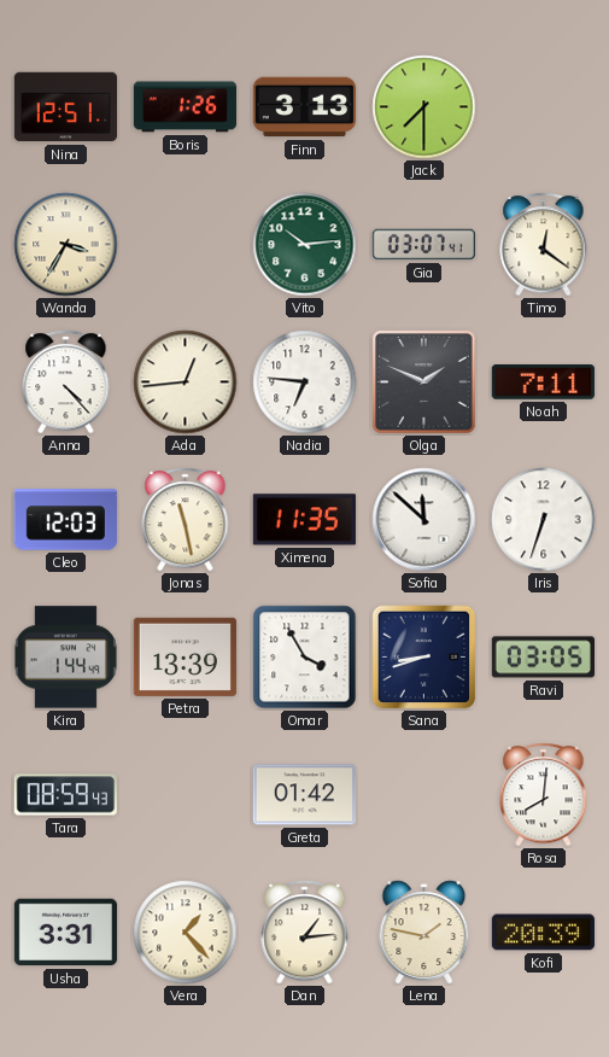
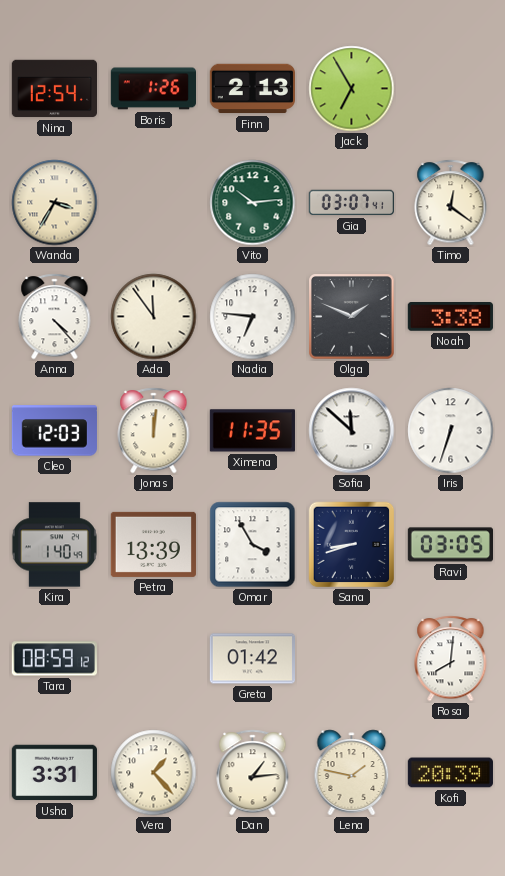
Nina: 12:51 -> 12:54 (54, 89)
Finn: 3:13 -> 2:13 (252, 89)
Jack: 7:30 -> 6:55 (352, 89)
Ada: 12:44 -> 11:54 (154, 317)
Noah: 7:11 -> 3:38 (450, 317)
Jonas: 11:28 -> 12:01 (154, 431)
Kira: 1:44 -> 1:40 (54, 545)
Tara: 08:59:43 -> 08:59:12 (54, 659)
